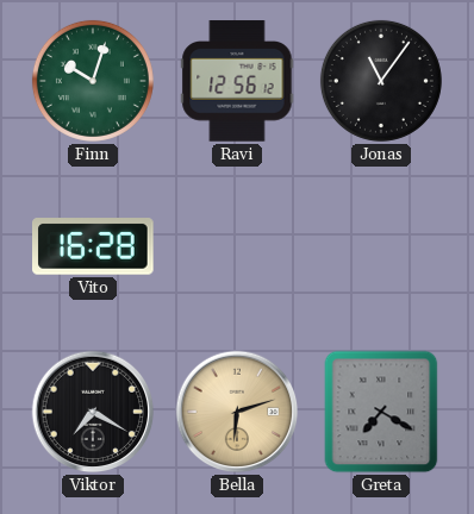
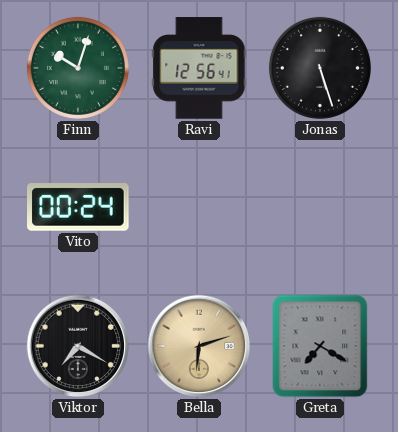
Ravi: 12:56:12 -> 12:56:41 (199, 68)
Jonas: 11:06 -> 5:27 (320, 68)
Vito: 16:28 -> 00:24 (79, 208)
